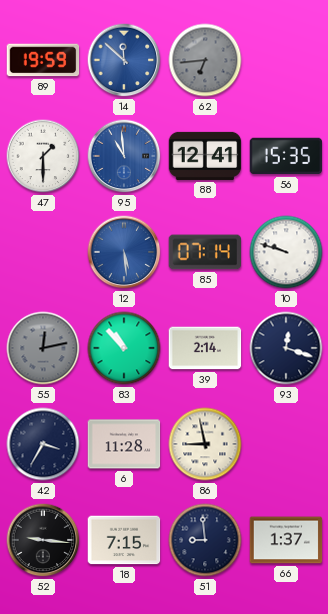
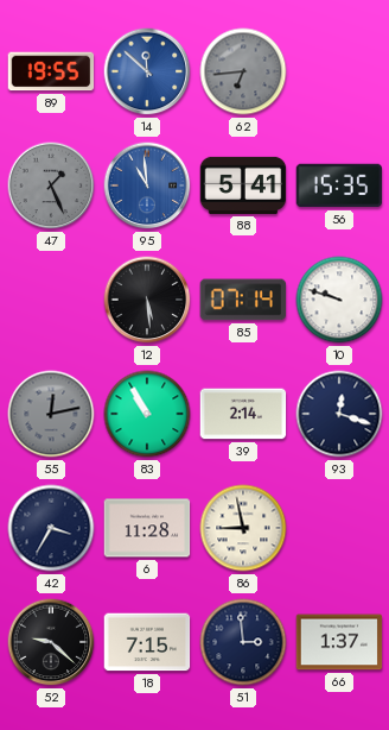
89: 19:59 -> 19:55 (51, 71)
47: 1:30 -> 1:26 (51, 185)
47 dial: white -> grey (51, 185)
88: 12:41 -> 5:41 (243, 185)
12 dial: blue -> black (147, 300)
83: 10:53 -> 10:55 (147, 414)
52: 9:16 -> 9:22 (51, 642)
51: 8:59 -> 2:59 (243, 642)
